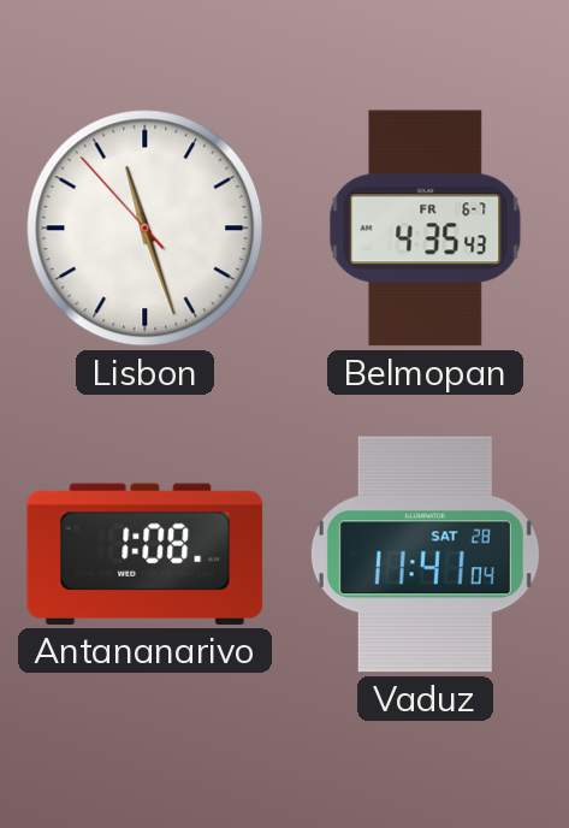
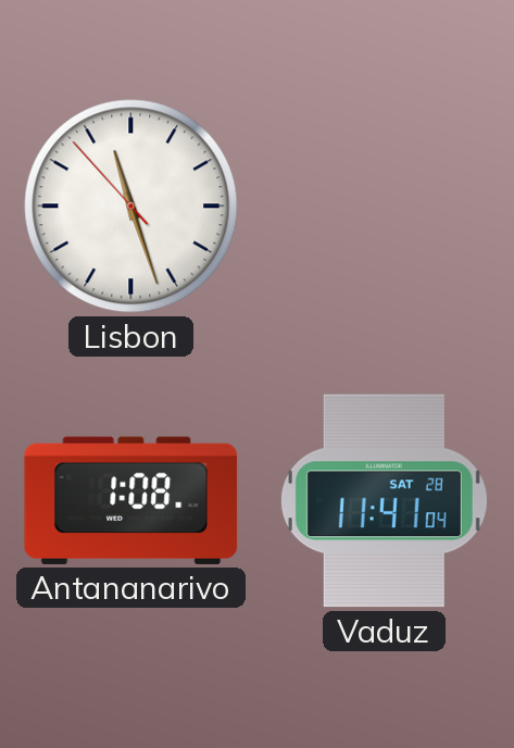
Belmopan: 4:35 -> none (426, 229)
